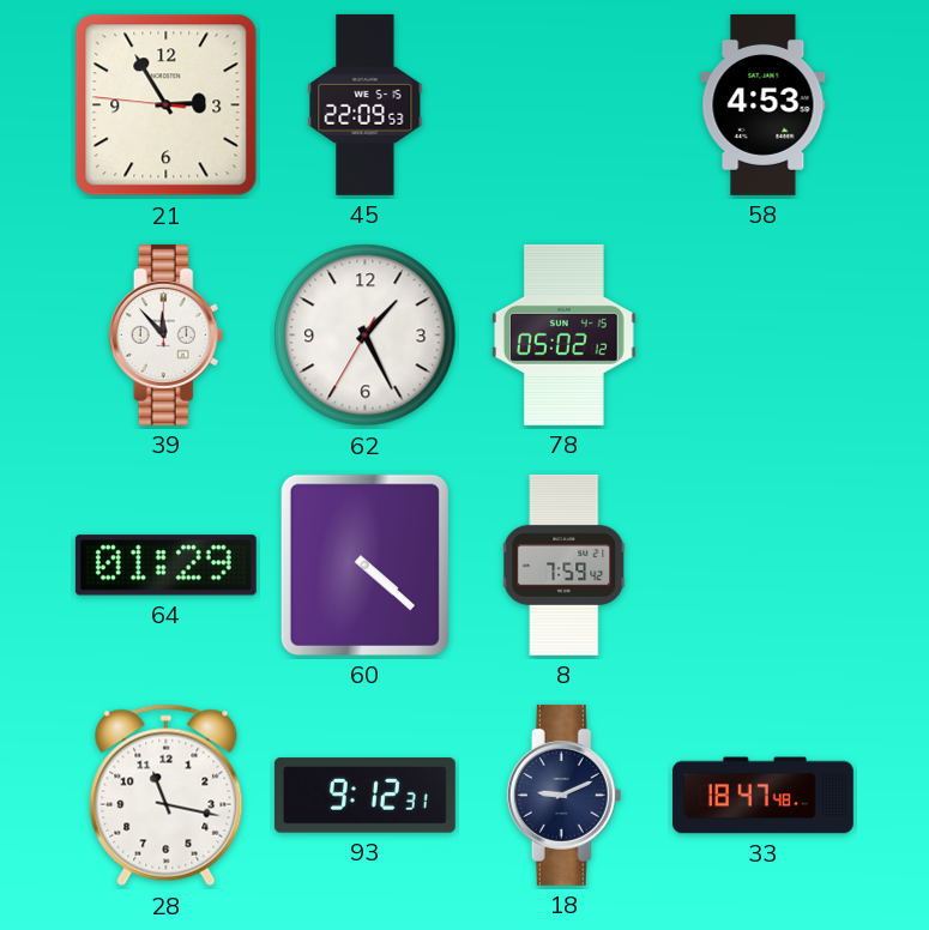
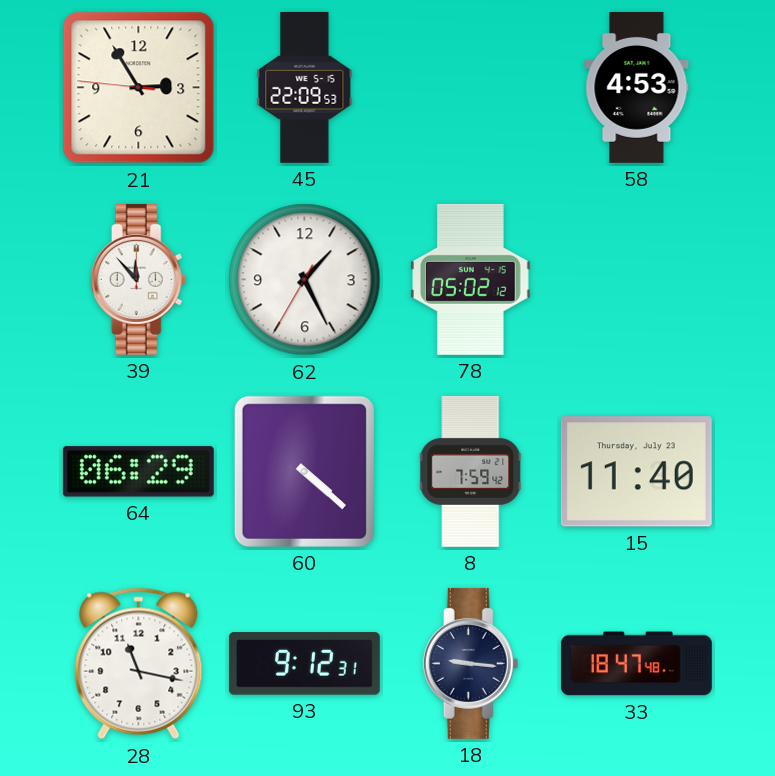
64: 01:29 -> 06:29 (138, 472)
15: none -> 11:40 (636, 472)
18: 9:11 -> 9:16 (471, 663)
